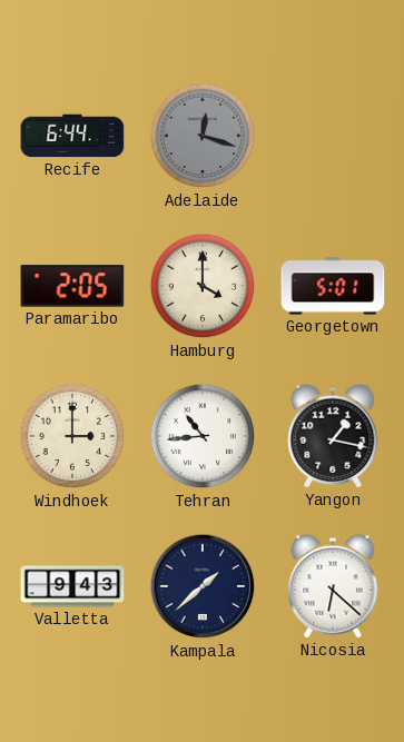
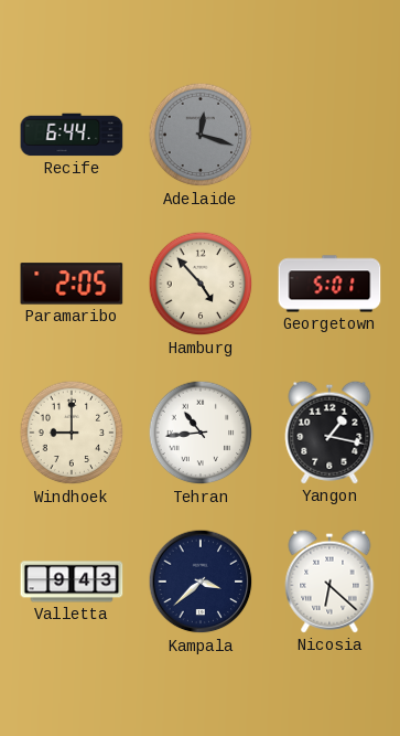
Hamburg: 4:00 -> 4:53 (201, 284)
Windhoek: 3:00 -> 9:00 (72, 433)
Kampala: 1:38 -> 3:38 (201, 582)
